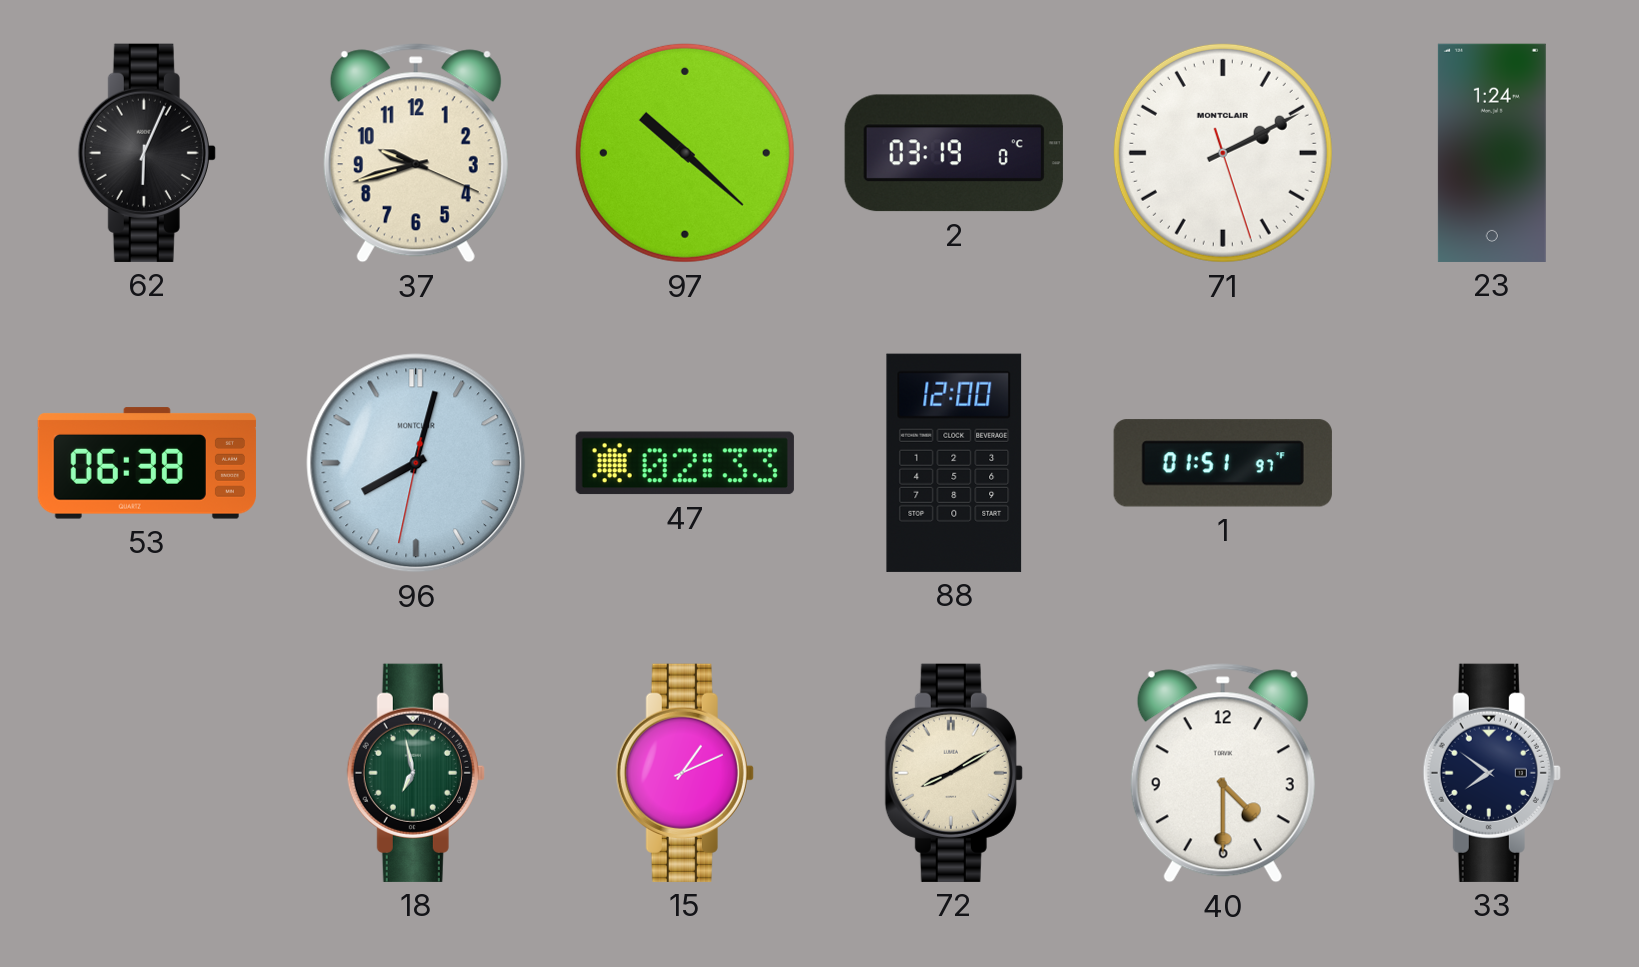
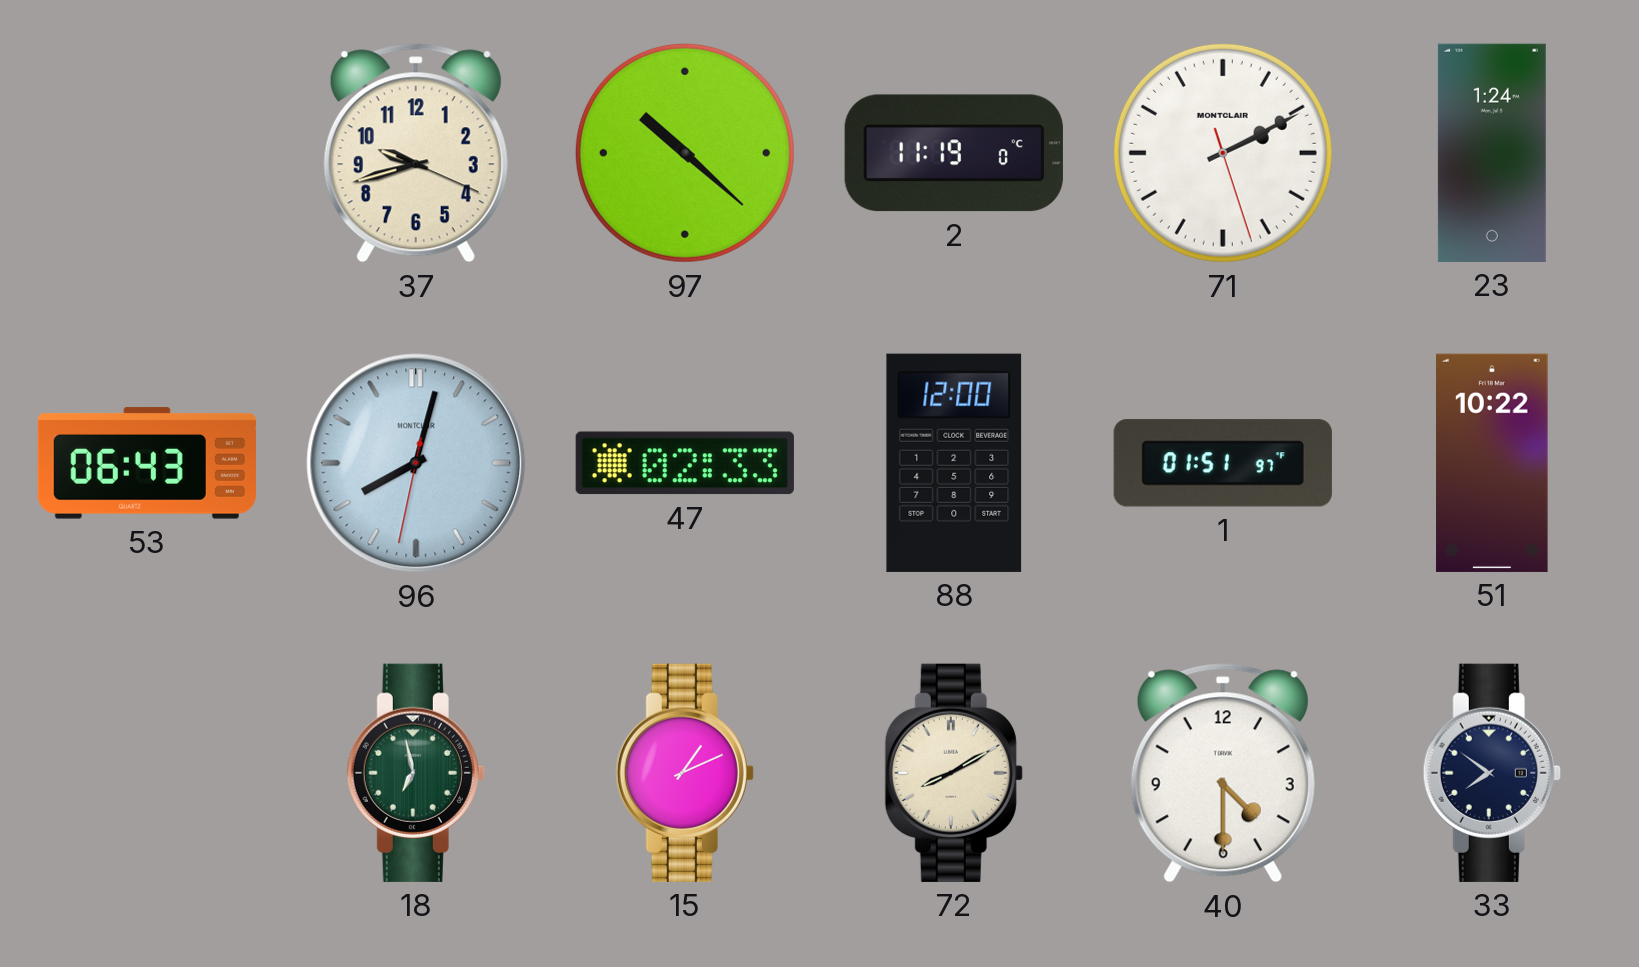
62: 6:04 -> none (147, 153)
2: 03:19 -> 11:19 (954, 153)
53: 06:38 -> 06:43 (147, 463)
51: none -> 10:22 (1492, 463)
